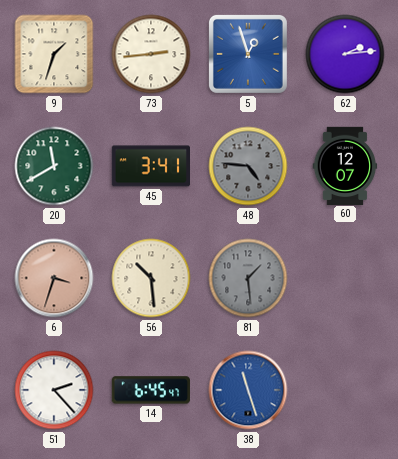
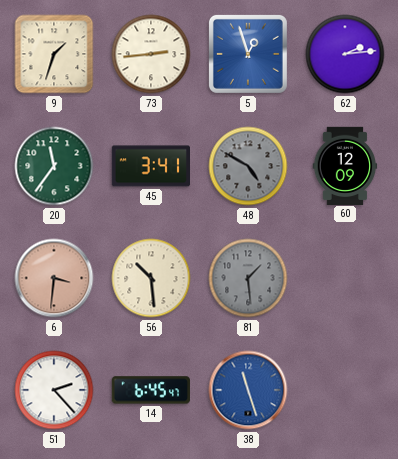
20: 11:40 -> 11:36 (54, 166)
48: 4:46 -> 4:50 (248, 166)
60: 12:07 -> 12:09 (345, 165)
6: 3:33 -> 3:31 (54, 278)
